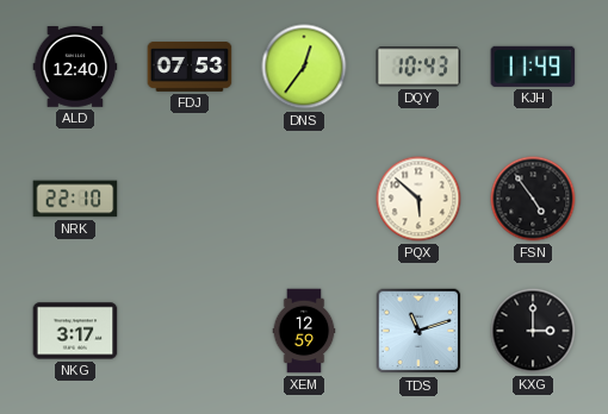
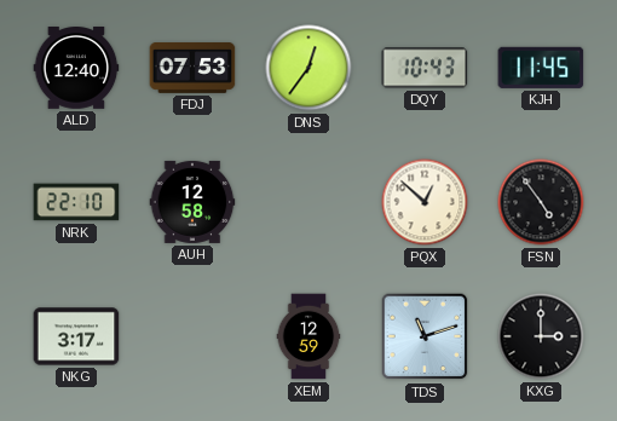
KJH: 11:49 -> 11:45 (541, 68)
AUH: none -> 12:58 (192, 202)
PQX: 5:52 -> 12:52 (425, 202)
